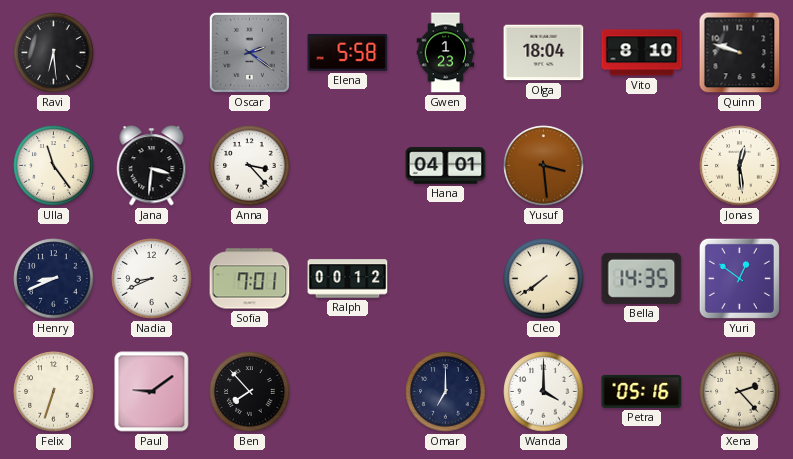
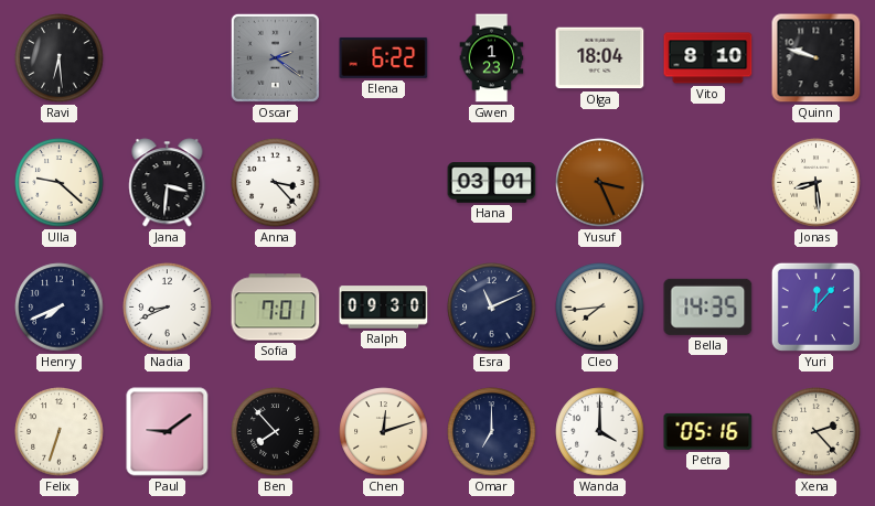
Elena: 5:58 -> 6:22 (384, 57)
Ulla: 11:24 -> 9:22 (60, 183)
Hana: 04:01 -> 03:01 (492, 183)
Yusuf: 3:29 -> 3:26 (600, 183)
Jonas: 12:29 -> 8:29 (817, 183)
Henry: 8:41 -> 7:41 (60, 308)
Ralph: 00:12 -> 09:30 (384, 308)
Esra: none -> 11:11 (492, 308)
Cleo: 7:39 -> 7:44 (600, 308)
Yuri: 12:51 -> 12:07 (815, 306)
Chen: none -> 12:12 (384, 432)
